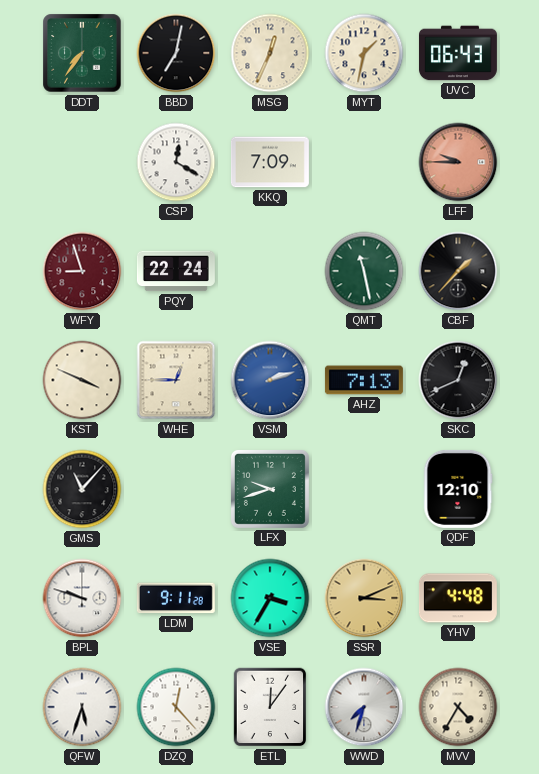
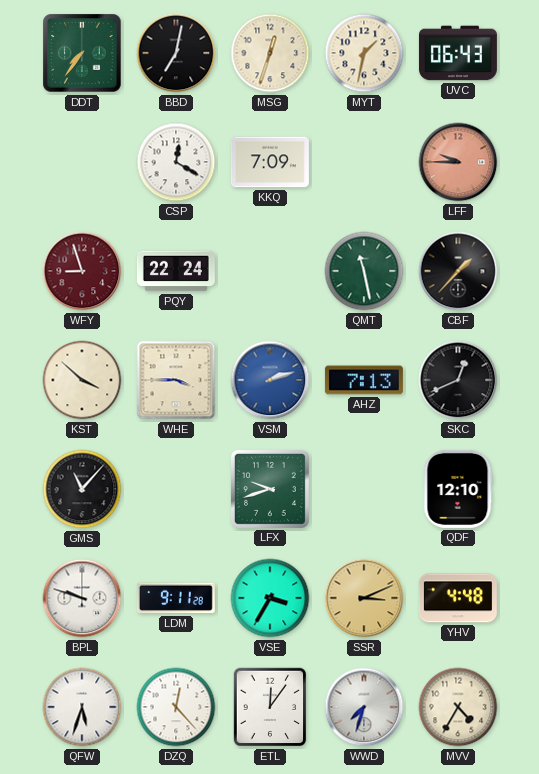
MSG: 12:34 -> 12:33 (270, 53)
KST: 3:49 -> 3:52 (82, 380)
WHE: 12:45 -> 3:45 (176, 380)
